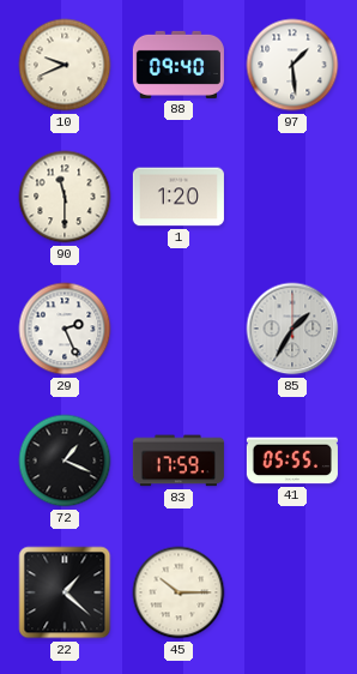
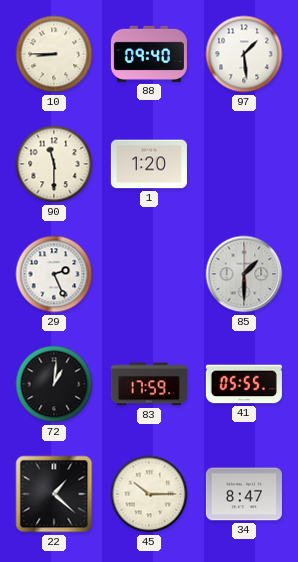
10: 9:41 -> 8:45 (54, 54)
85: 1:35 -> 1:30 (244, 274)
72: 1:19 -> 1:01 (54, 384)
34: none -> 8:47 (244, 494)
